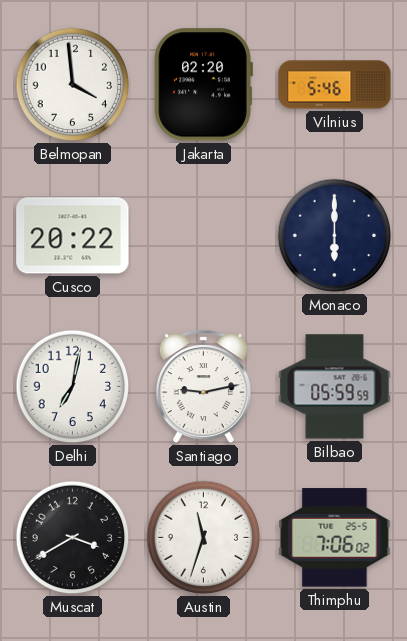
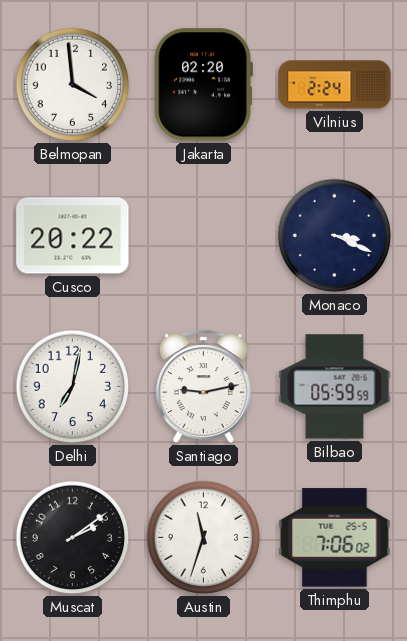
Vilnius: 5:46 -> 2:24 (335, 85)
Monaco: 6:00 -> 3:19 (335, 236)
Muscat: 3:40 -> 2:09 (73, 538)
